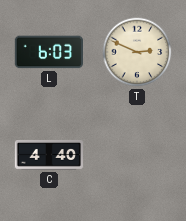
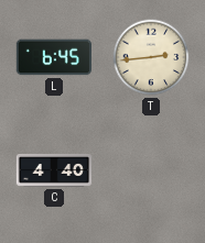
L: 6:03 -> 6:45 (53, 57)
T: 2:49 -> 2:44 (151, 57)
